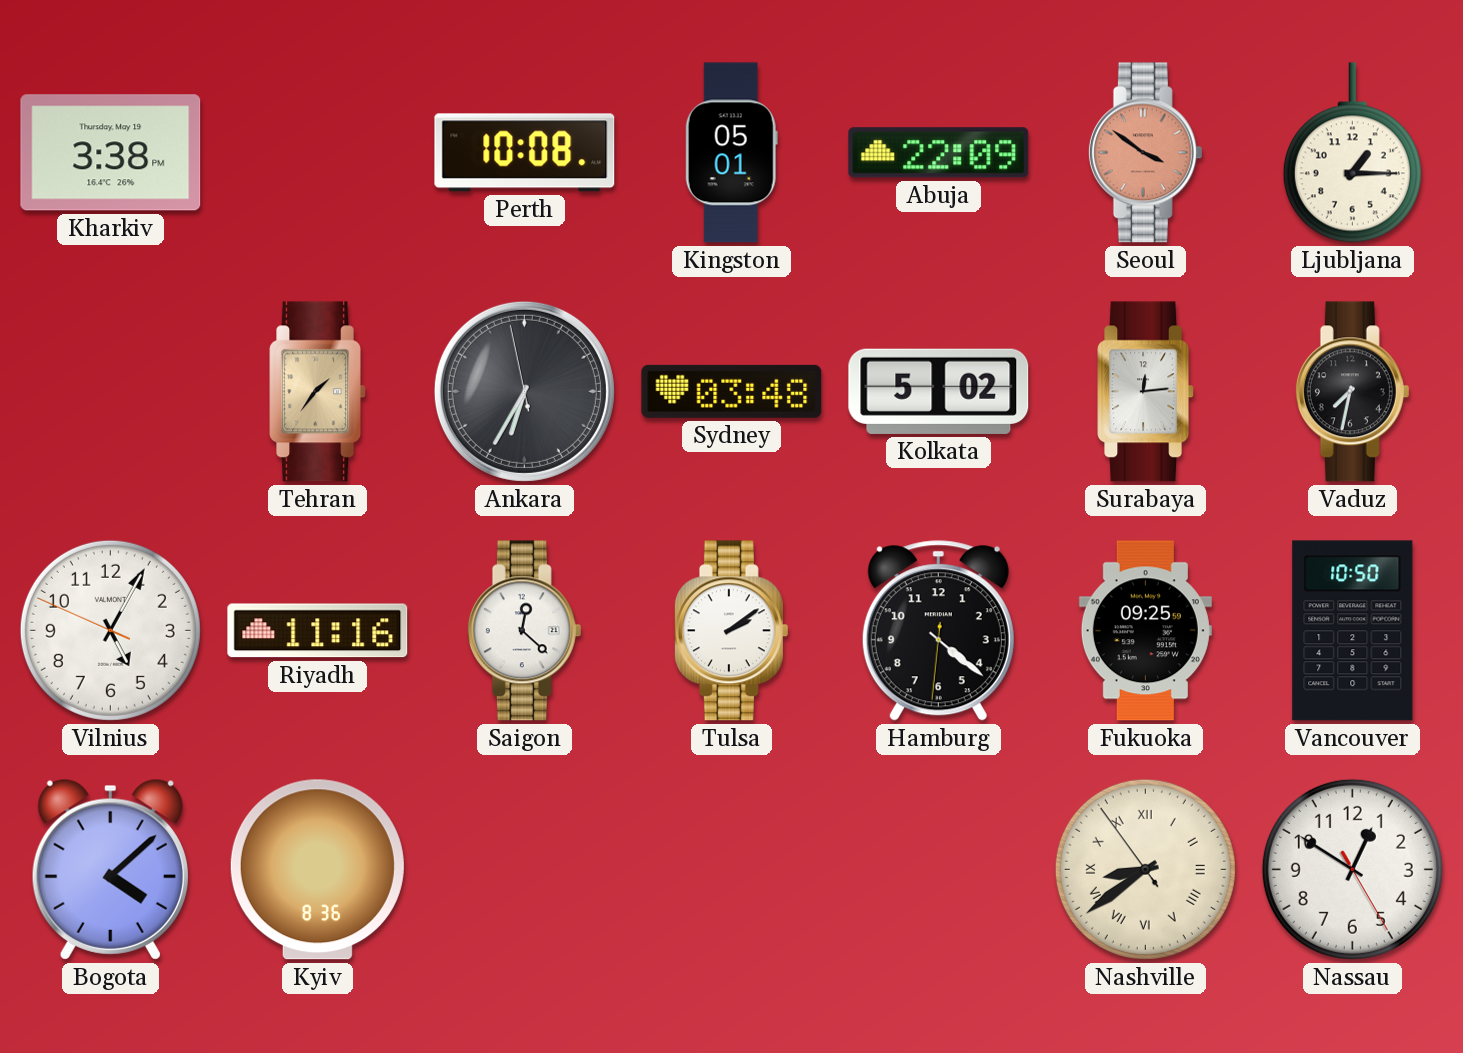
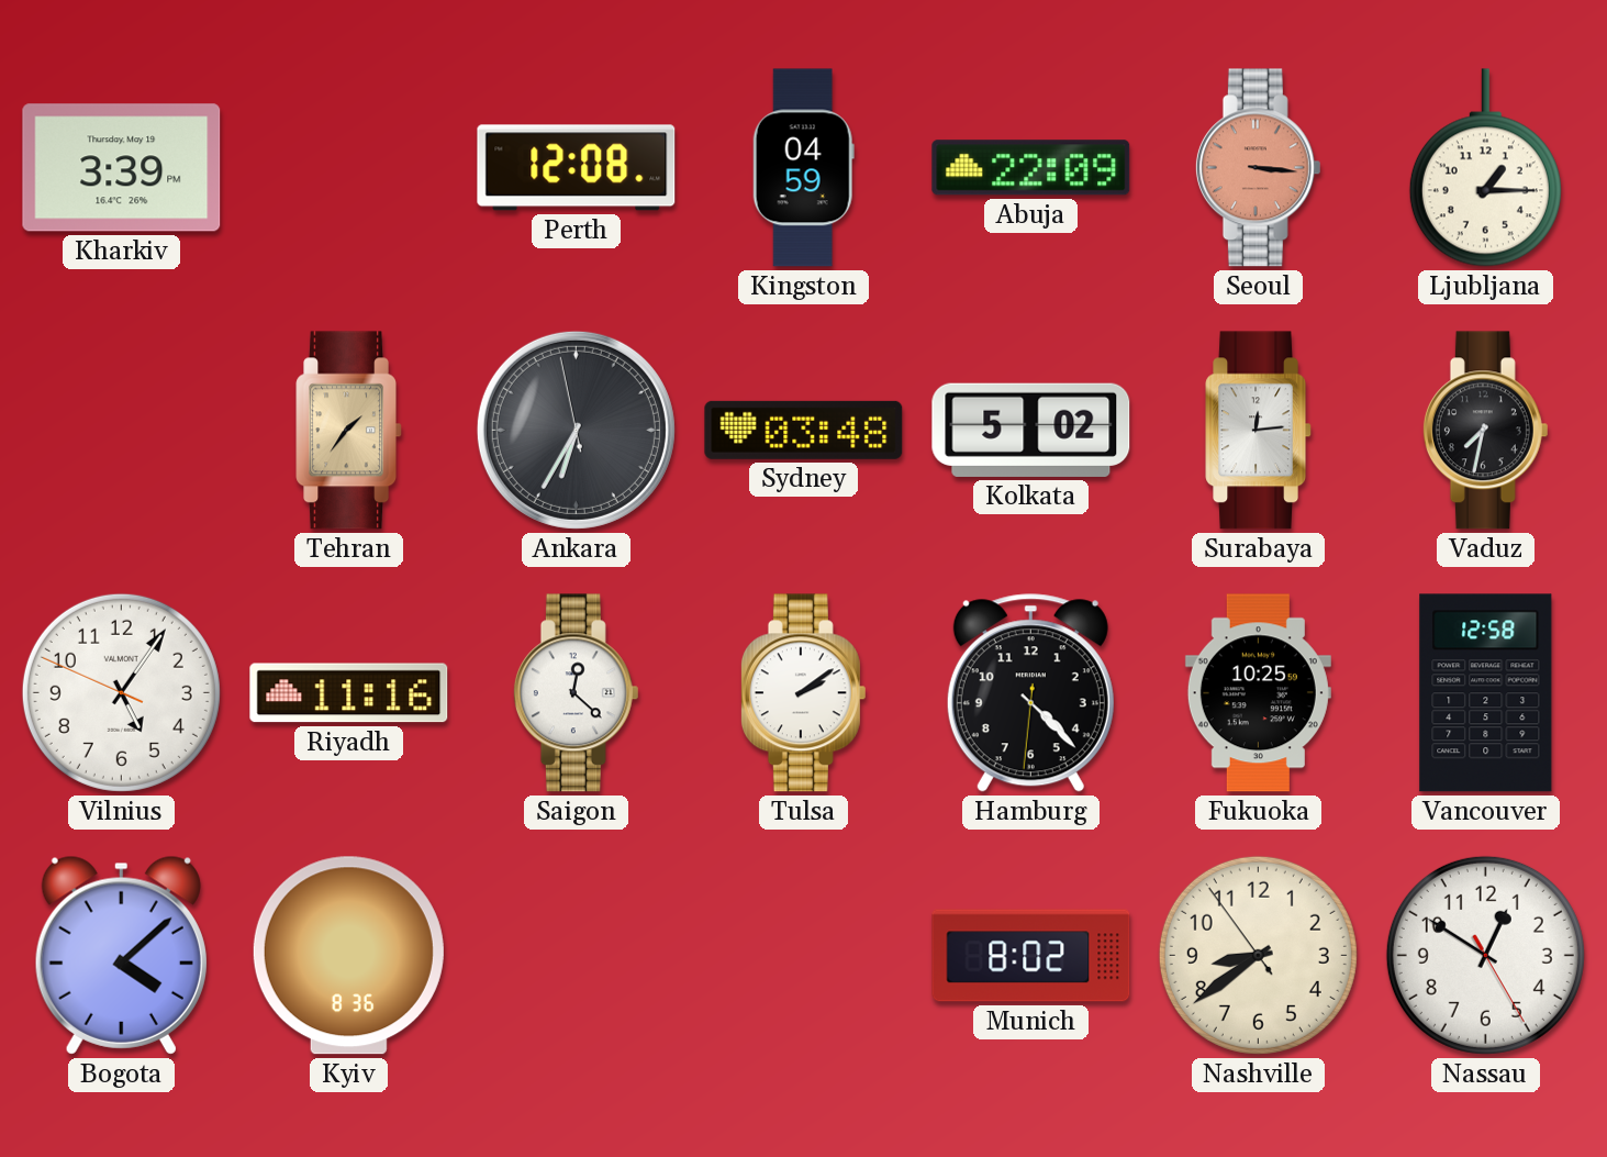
Kharkiv: 3:38 -> 3:39 (122, 168)
Perth: 10:08 -> 12:08 (577, 168)
Kingston: 05:01 -> 04:59 (803, 168)
Seoul: 3:51 -> 3:16 (1258, 168)
Vilnius: 5:04 -> 5:05 (121, 692)
Hamburg: 4:21 -> 4:22 (1030, 693)
Fukuoka: 09:25 -> 10:25 (1258, 693)
Vancouver: 10:50 -> 12:58 (1486, 693)
Munich: none -> 8:02 (1031, 956)
Nashville numerals: Roman -> Arabic (1258, 955)
